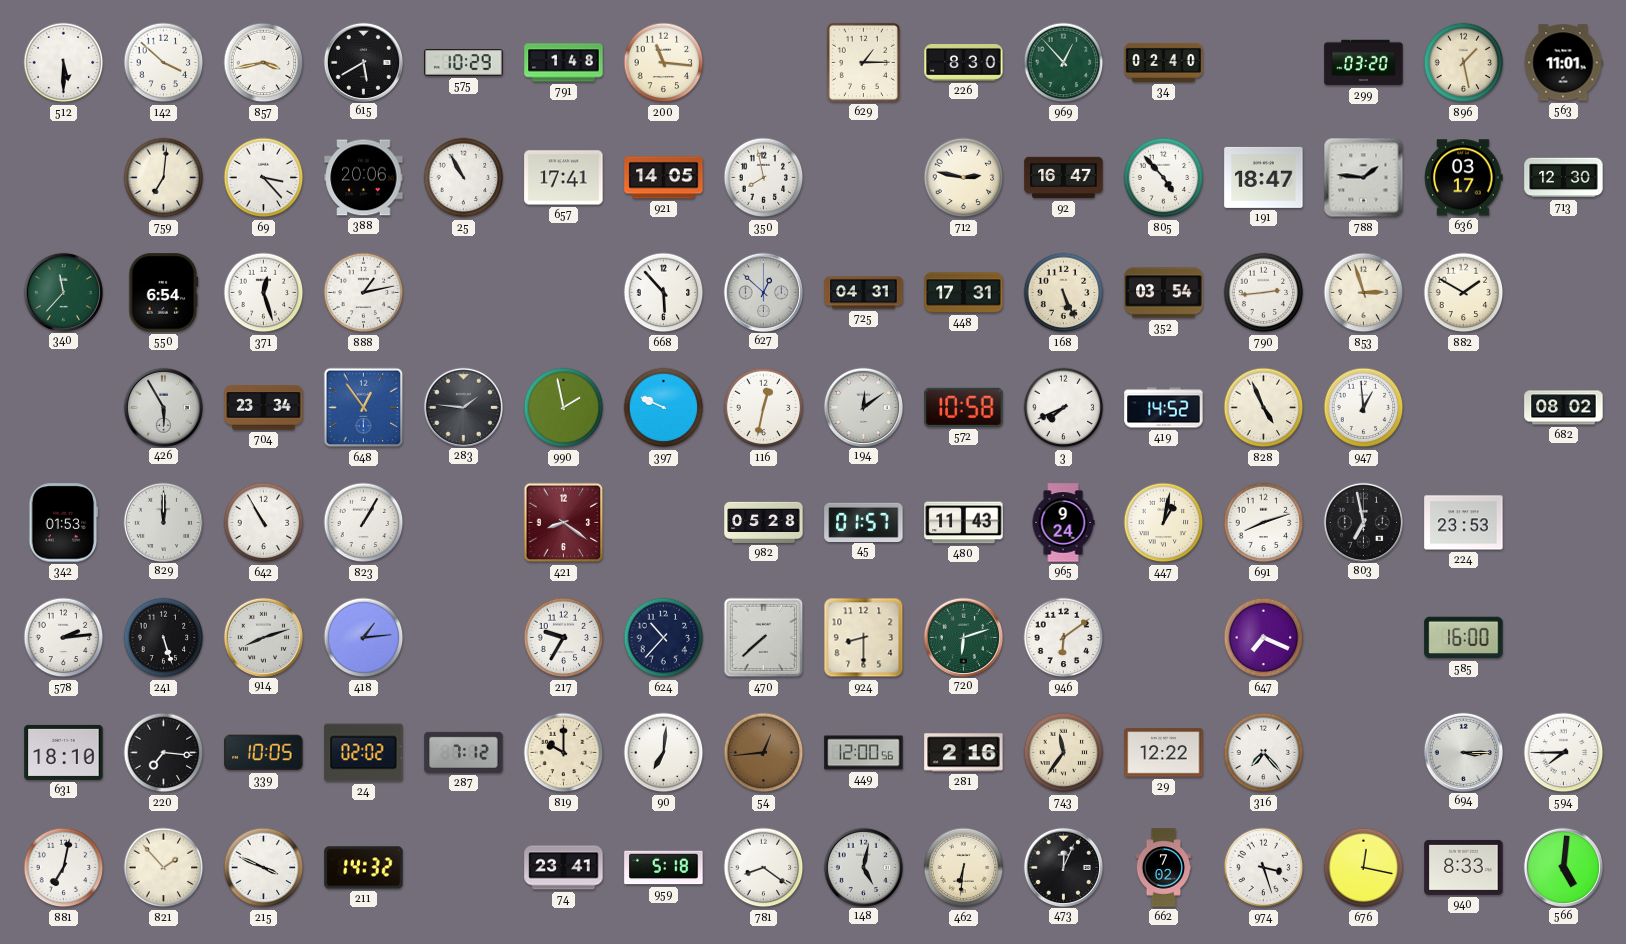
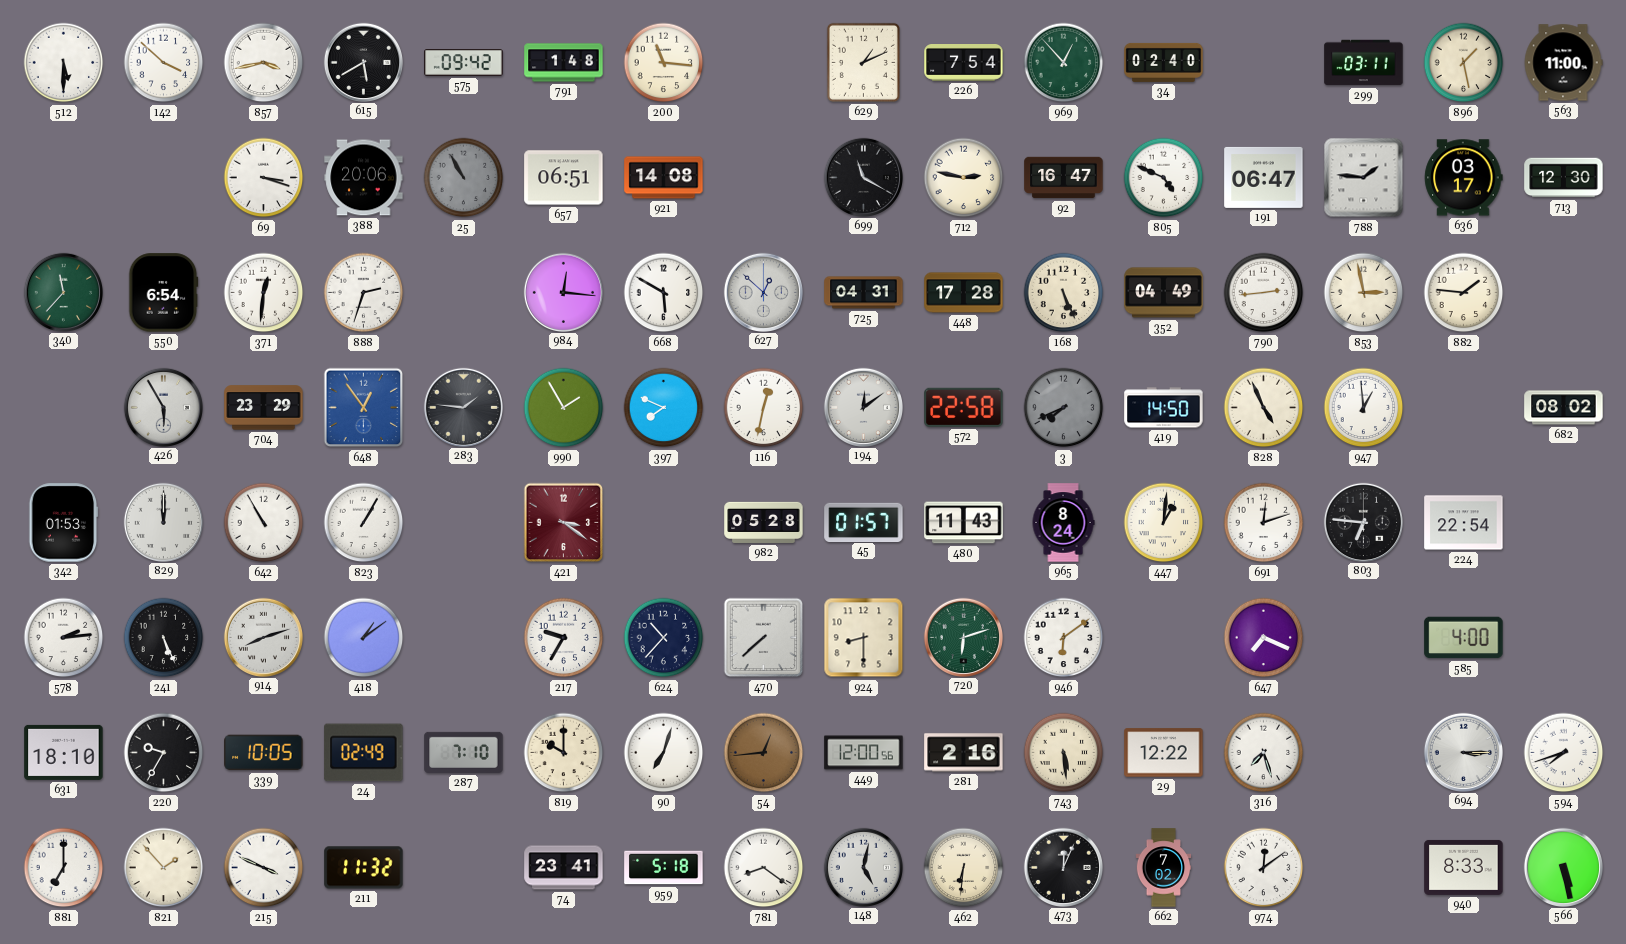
575: 10:29 -> 09:42 (464, 63)
629: 1:15 -> 1:11 (863, 62)
226: 8:30 -> 7:54 (964, 63)
299: 03:20 -> 03:11 (1364, 63)
563: 11:01 -> 11:00 (1563, 63)
759: 7:01 -> none (164, 178)
69: 3:23 -> 3:18 (264, 178)
25 dial: white -> grey (464, 178)
657: 17:41 -> 06:51 (564, 178)
921: 14:05 -> 14:08 (664, 178)
350: 7:58 -> none (764, 178)
699: none -> 11:20 (863, 177)
805: 4:53 -> 4:49 (1164, 178)
191: 18:47 -> 06:47 (1264, 177)
371: 12:27 -> 12:31 (264, 293)
888: 1:13 -> 2:33 (364, 293)
984: none -> 12:16 (563, 292)
668: 5:53 -> 5:50 (664, 293)
448: 17:31 -> 17:28 (964, 293)
352: 03:54 -> 04:49 (1164, 293)
853: 2:57 -> 2:58 (1364, 293)
882: 1:50 -> 1:46 (1464, 293)
704: 23:34 -> 23:29 (264, 408)
990: 1:58 -> 1:55 (564, 408)
397: 9:49 -> 7:49 (664, 408)
572: 10:58 -> 22:58 (964, 407)
3 dial: white -> grey (1064, 408)
419: 14:52 -> 14:50 (1164, 408)
421: 8:21 -> 3:21 (564, 523)
965: 9:24 -> 8:24 (1063, 523)
447: 1:02 -> 1:01 (1164, 523)
691: 8:12 -> 12:12 (1264, 523)
803: 6:58 -> 6:46 (1363, 522)
224: 23:53 -> 22:54 (1464, 523)
241: 5:27 -> 5:26 (164, 638)
418: 1:14 -> 1:09 (364, 638)
585: 16:00 -> 4:00 (1464, 638)
220: 7:16 -> 9:35 (164, 753)
24: 02:02 -> 02:49 (364, 753)
287: 7:12 -> 7:10 (464, 752)
90: 7:01 -> 7:03 (664, 753)
743: 11:36 -> 5:29 (1064, 753)
316: 7:23 -> 7:27 (1264, 753)
594: 7:45 -> 7:42 (1564, 753)
881: 7:02 -> 7:00 (64, 868)
211: 14:32 -> 11:32 (364, 868)
974: 3:27 -> 12:09 (1264, 868)
676: 12:17 -> none (1364, 868)
566: 5:01 -> 5:28 (1563, 867)
